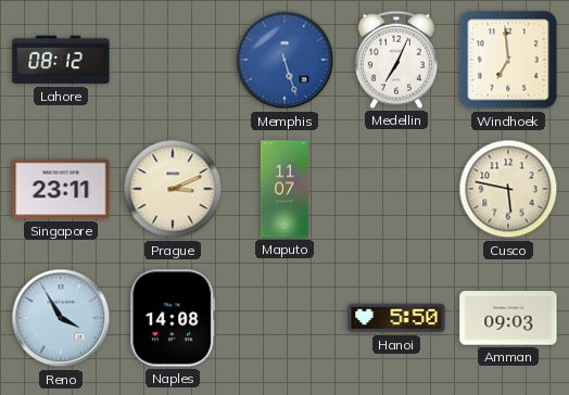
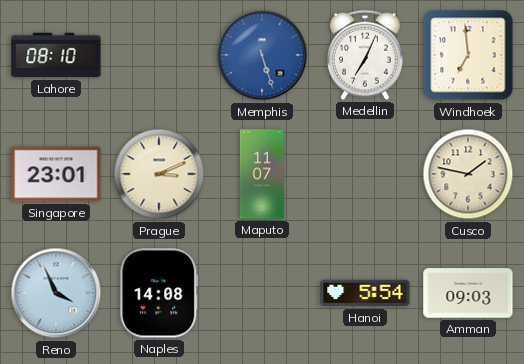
Lahore: 08:12 -> 08:10 (56, 55)
Singapore: 23:11 -> 23:01 (56, 174)
Cusco: 5:47 -> 1:47 (468, 174)
Reno: 3:55 -> 3:56 (56, 293)
Hanoi: 5:50 -> 5:54 (365, 293)
